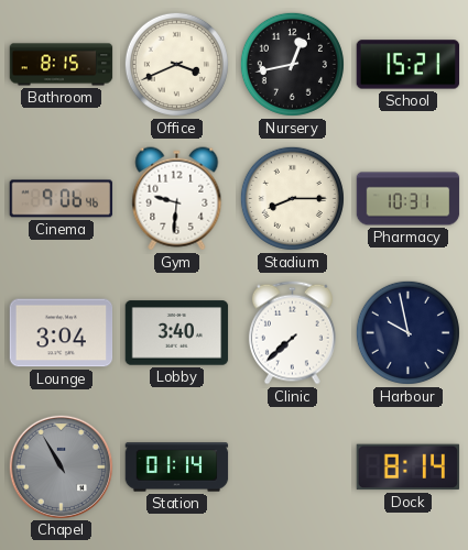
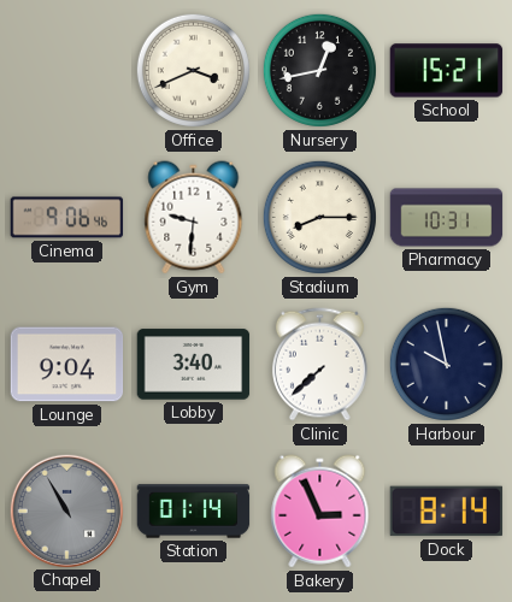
Bathroom: 8:15 -> none (62, 65)
Lounge: 3:04 -> 9:04 (67, 365)
Bakery: none -> 2:56 (320, 512)
